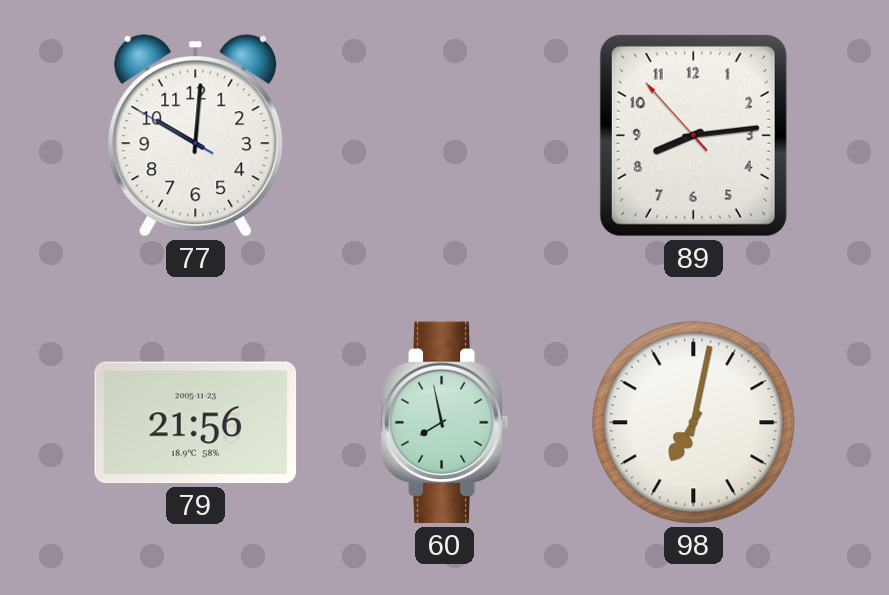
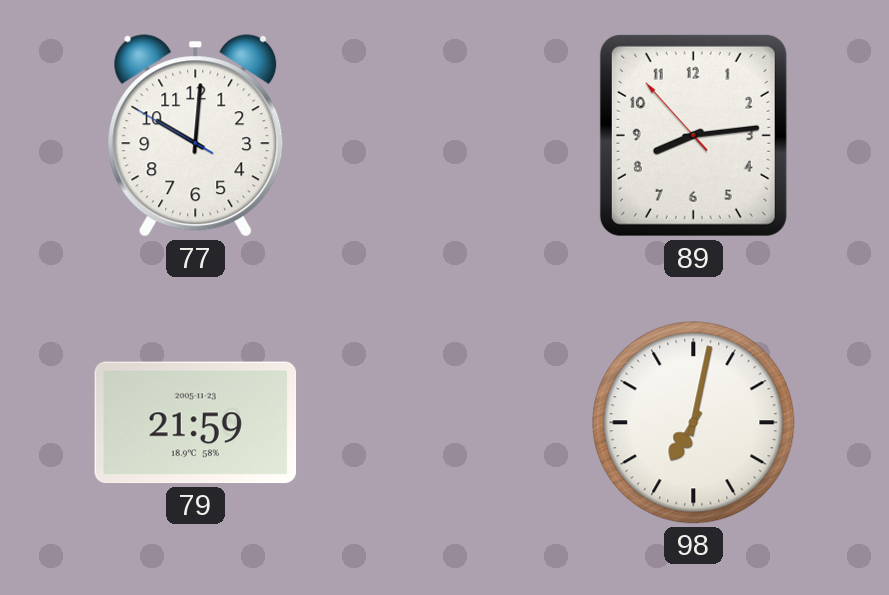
79: 21:56 -> 21:59 (196, 423)
60: 7:58 -> none (445, 423)
